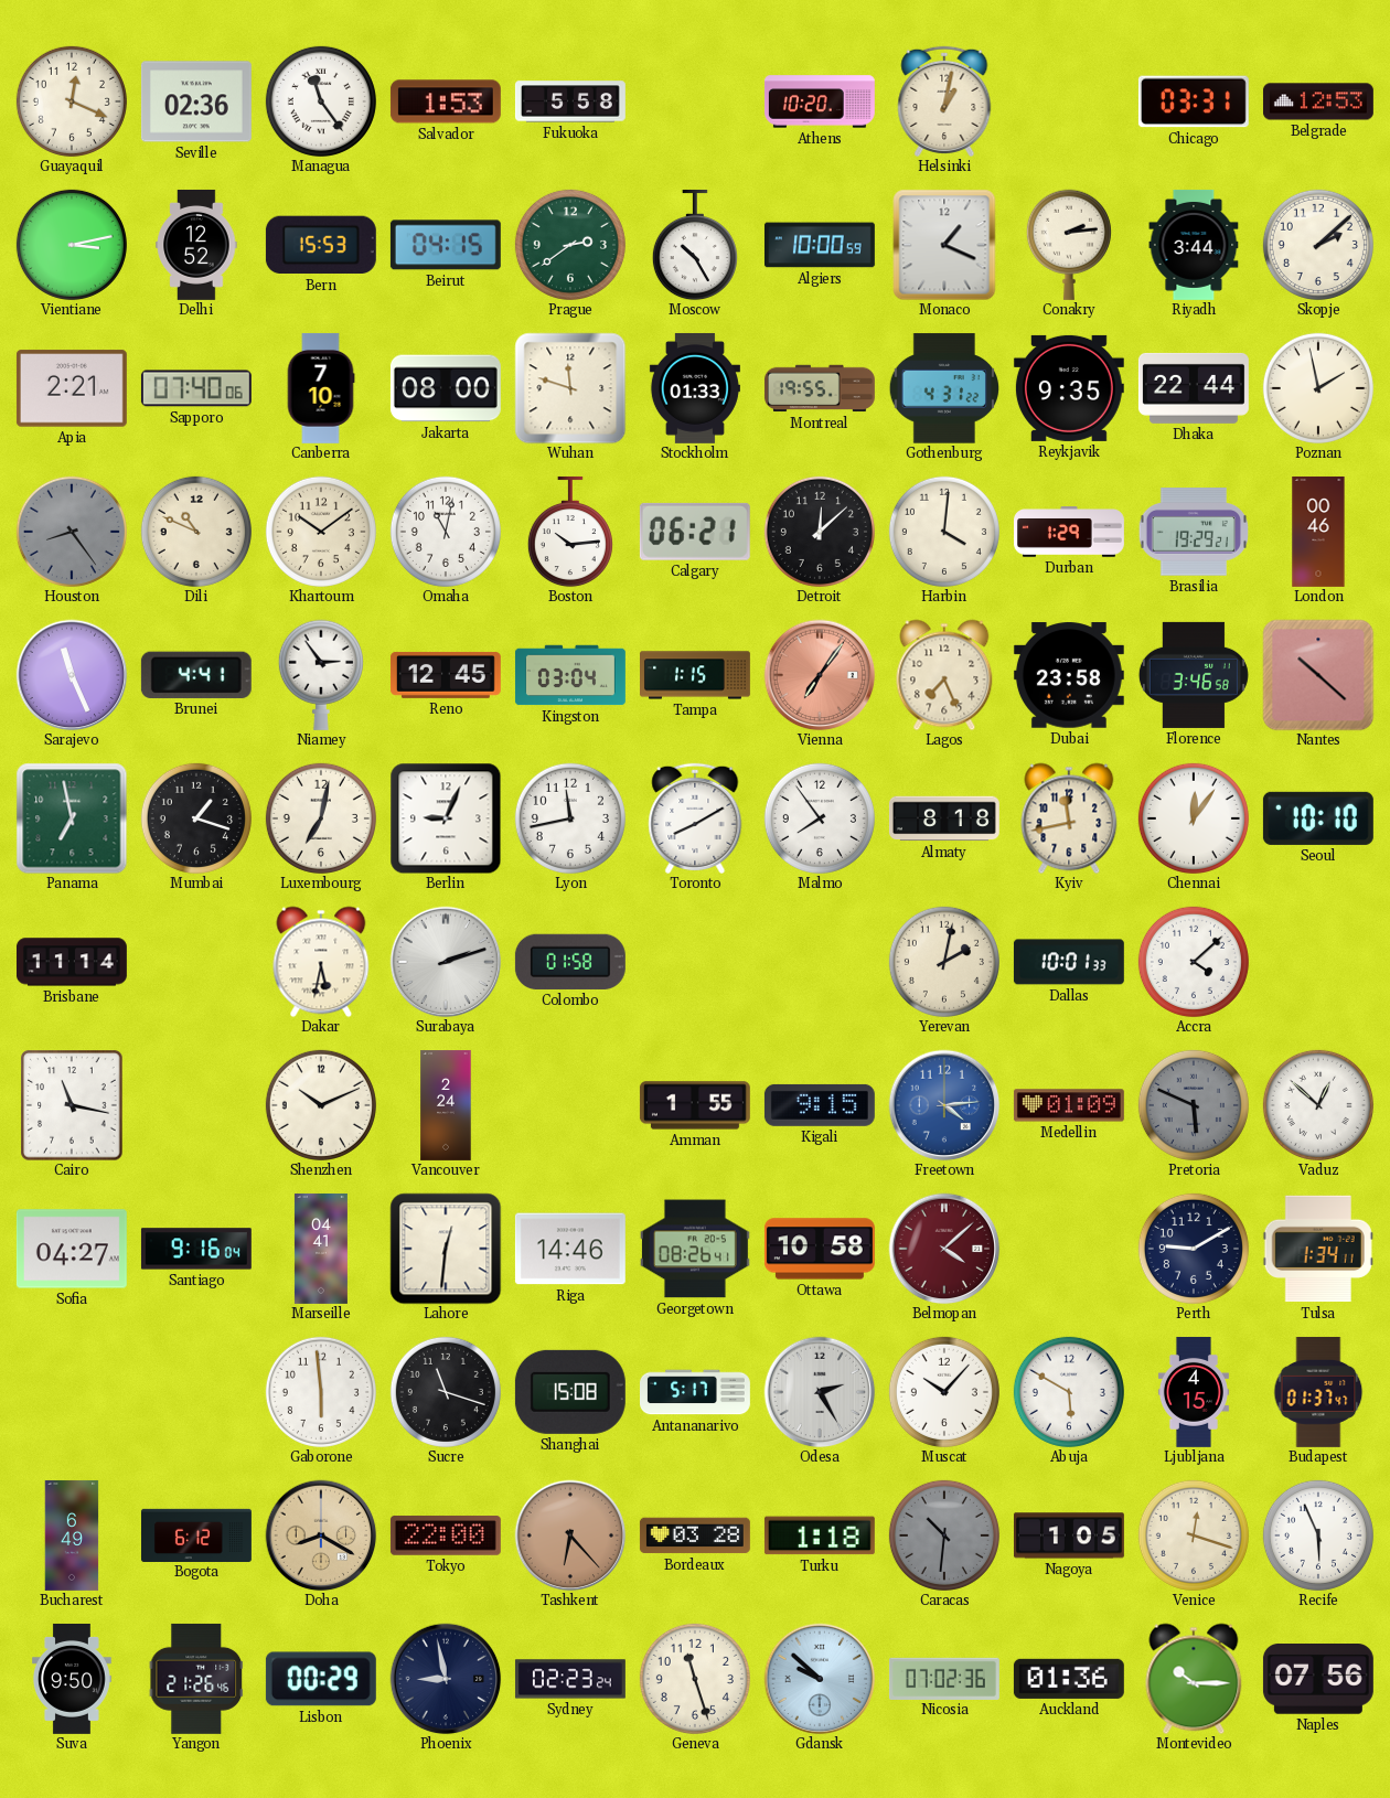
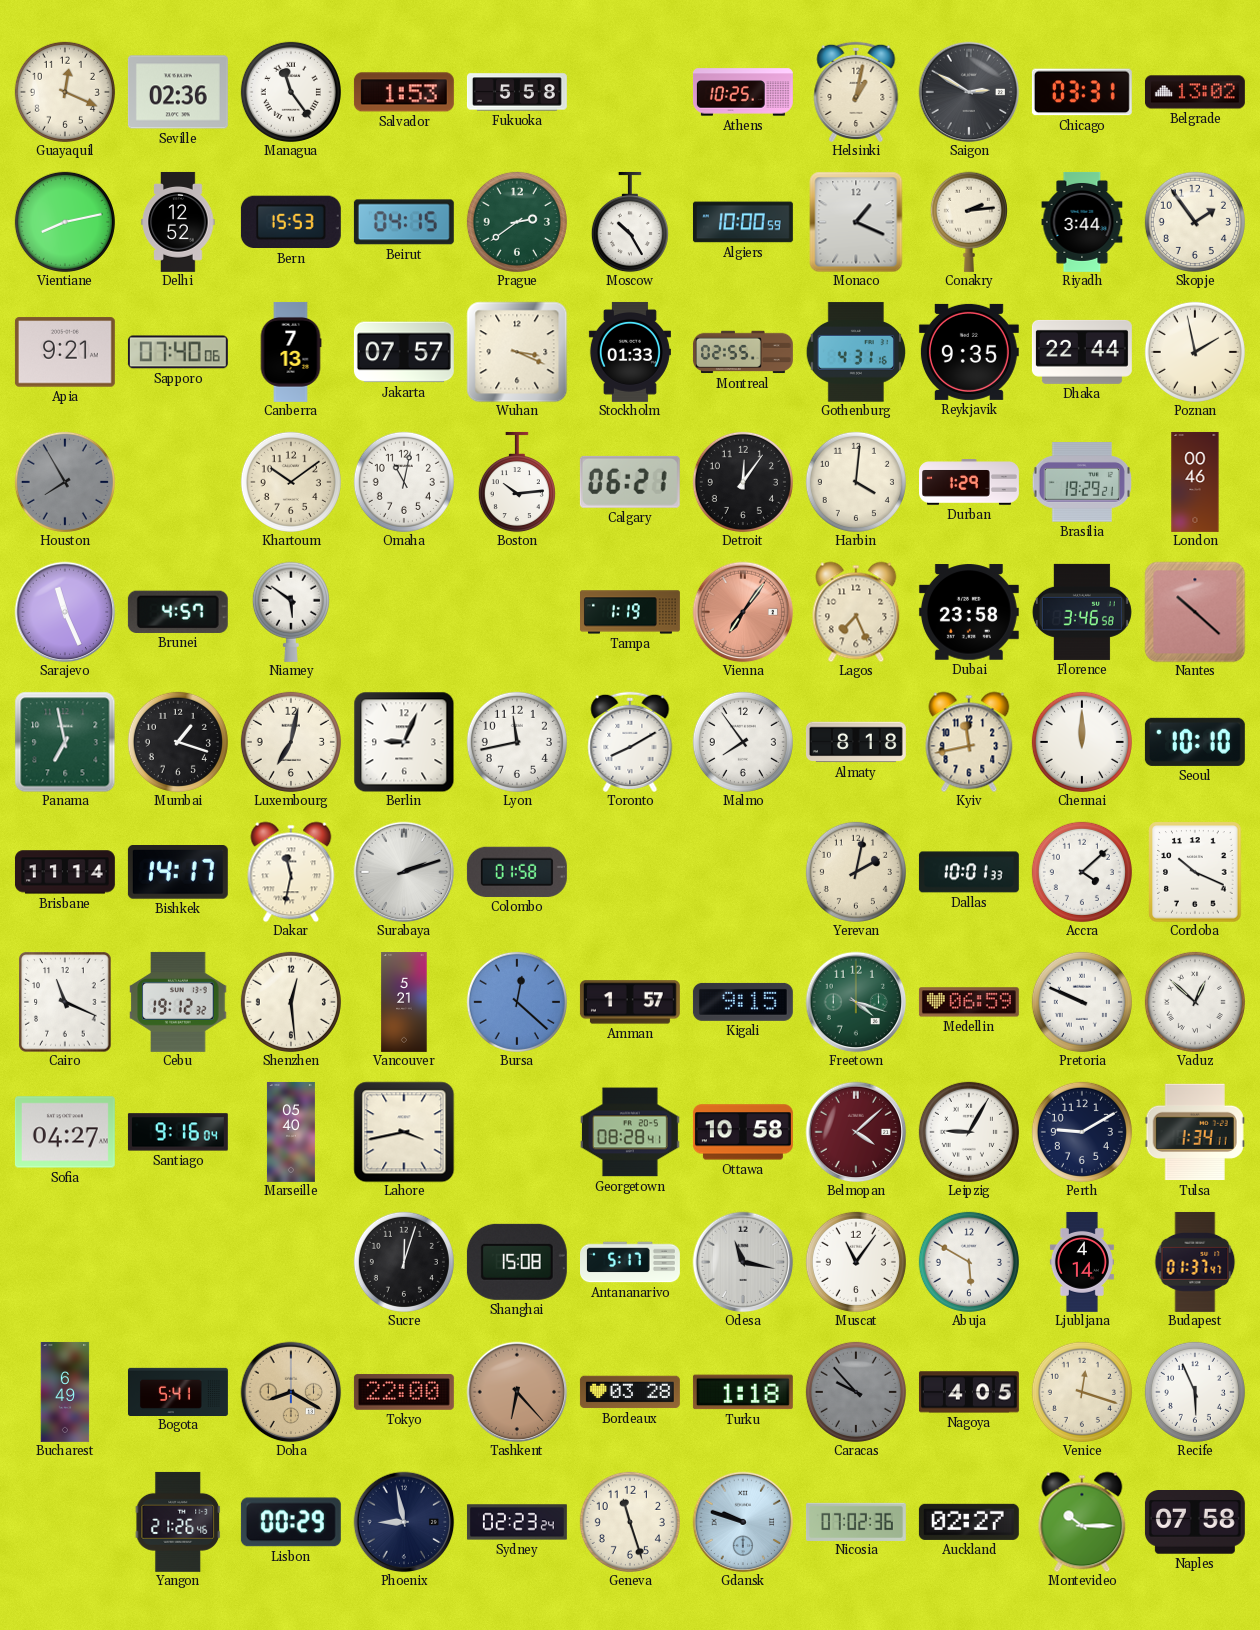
Athens: 10:20 -> 10:25 (743, 92)
Saigon: none -> 2:50 (969, 92)
Belgrade: 12:53 -> 13:02 (1195, 92)
Vientiane: 3:13 -> 8:13 (65, 222)
Skopje: 2:08 -> 1:54 (1195, 222)
Apia: 2:21 -> 9:21 (65, 352)
Canberra: 7:10 -> 7:13 (291, 352)
Jakarta: 08:00 -> 07:57 (404, 352)
Wuhan: 11:48 -> 3:19 (517, 352)
Montreal: 19:55 -> 02:55 (743, 352)
Gothenburg: 4:31:22 -> 4:31:16 (855, 352)
Houston: 8:24 -> 7:55 (65, 482)
Dili: 10:49 -> none (196, 532)
Detroit: 12:08 -> 12:06 (743, 482)
Brunei: 4:41 -> 4:57 (178, 612)
Niamey: 2:54 -> 5:51 (291, 612)
Reno: 12:45 -> none (446, 675)
Kingston: 03:04 -> none (570, 675)
Tampa: 1:15 -> 1:19 (631, 612)
Chennai: 12:06 -> 12:00 (1082, 742)
Bishkek: none -> 14:17 (178, 873)
Dakar: 5:32 -> 11:32 (291, 872)
Cordoba: none -> 10:19 (1195, 872)
Cairo: 11:17 -> 11:19 (65, 1002)
Cebu: none -> 19:12 (178, 1002)
Shenzhen: 10:11 -> 12:29 (291, 1002)
Vancouver: 2:24 -> 5:21 (404, 1003)
Bursa: none -> 12:22 (517, 1002)
Amman: 1:55 -> 1:57 (630, 1002)
Freetown: 4:14 -> 4:18 (856, 1002)
Freetown dial: blue -> green (856, 1002)
Medellin: 01:09 -> 06:59 (969, 1002)
Pretoria: 5:49 -> 9:49 (1082, 1002)
Pretoria dial: grey -> white (1082, 1002)
Marseille: 04:41 -> 05:40 (291, 1132)
Lahore: 12:31 -> 3:43 (404, 1132)
Riga: 14:46 -> none (570, 1249)
Georgetown: 08:26 -> 08:28 (630, 1132)
Leipzig: none -> 9:05 (969, 1132)
Gaborone: 5:59 -> none (321, 1392)
Sucre: 11:18 -> 12:03 (404, 1262)
Odesa: 2:25 -> 11:17 (743, 1262)
Muscat: 10:07 -> 11:06 (856, 1262)
Ljubljana: 4:15 -> 4:14 (1082, 1262)
Bogota: 6:12 -> 5:41 (178, 1391)
Caracas: 10:31 -> 9:53 (856, 1392)
Nagoya: 1:05 -> 4:05 (969, 1392)
Suva: 9:50 -> none (73, 1679)
Gdansk: 9:52 -> 9:48 (743, 1522)
Auckland: 01:36 -> 02:27 (969, 1522)
Naples: 07:56 -> 07:58 (1195, 1523)
